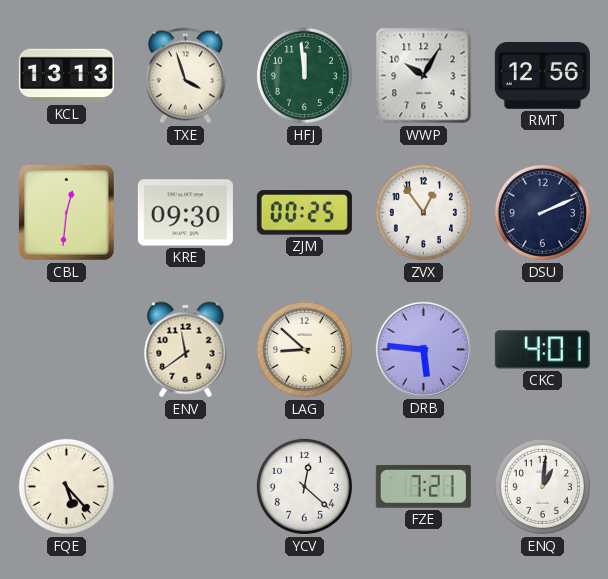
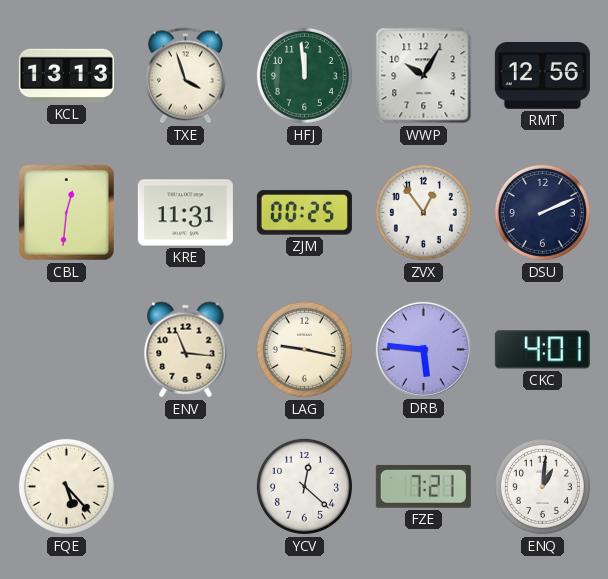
KRE: 09:30 -> 11:31 (185, 213)
ENV: 11:39 -> 11:16 (186, 350)
LAG: 8:52 -> 9:17 (304, 349)
